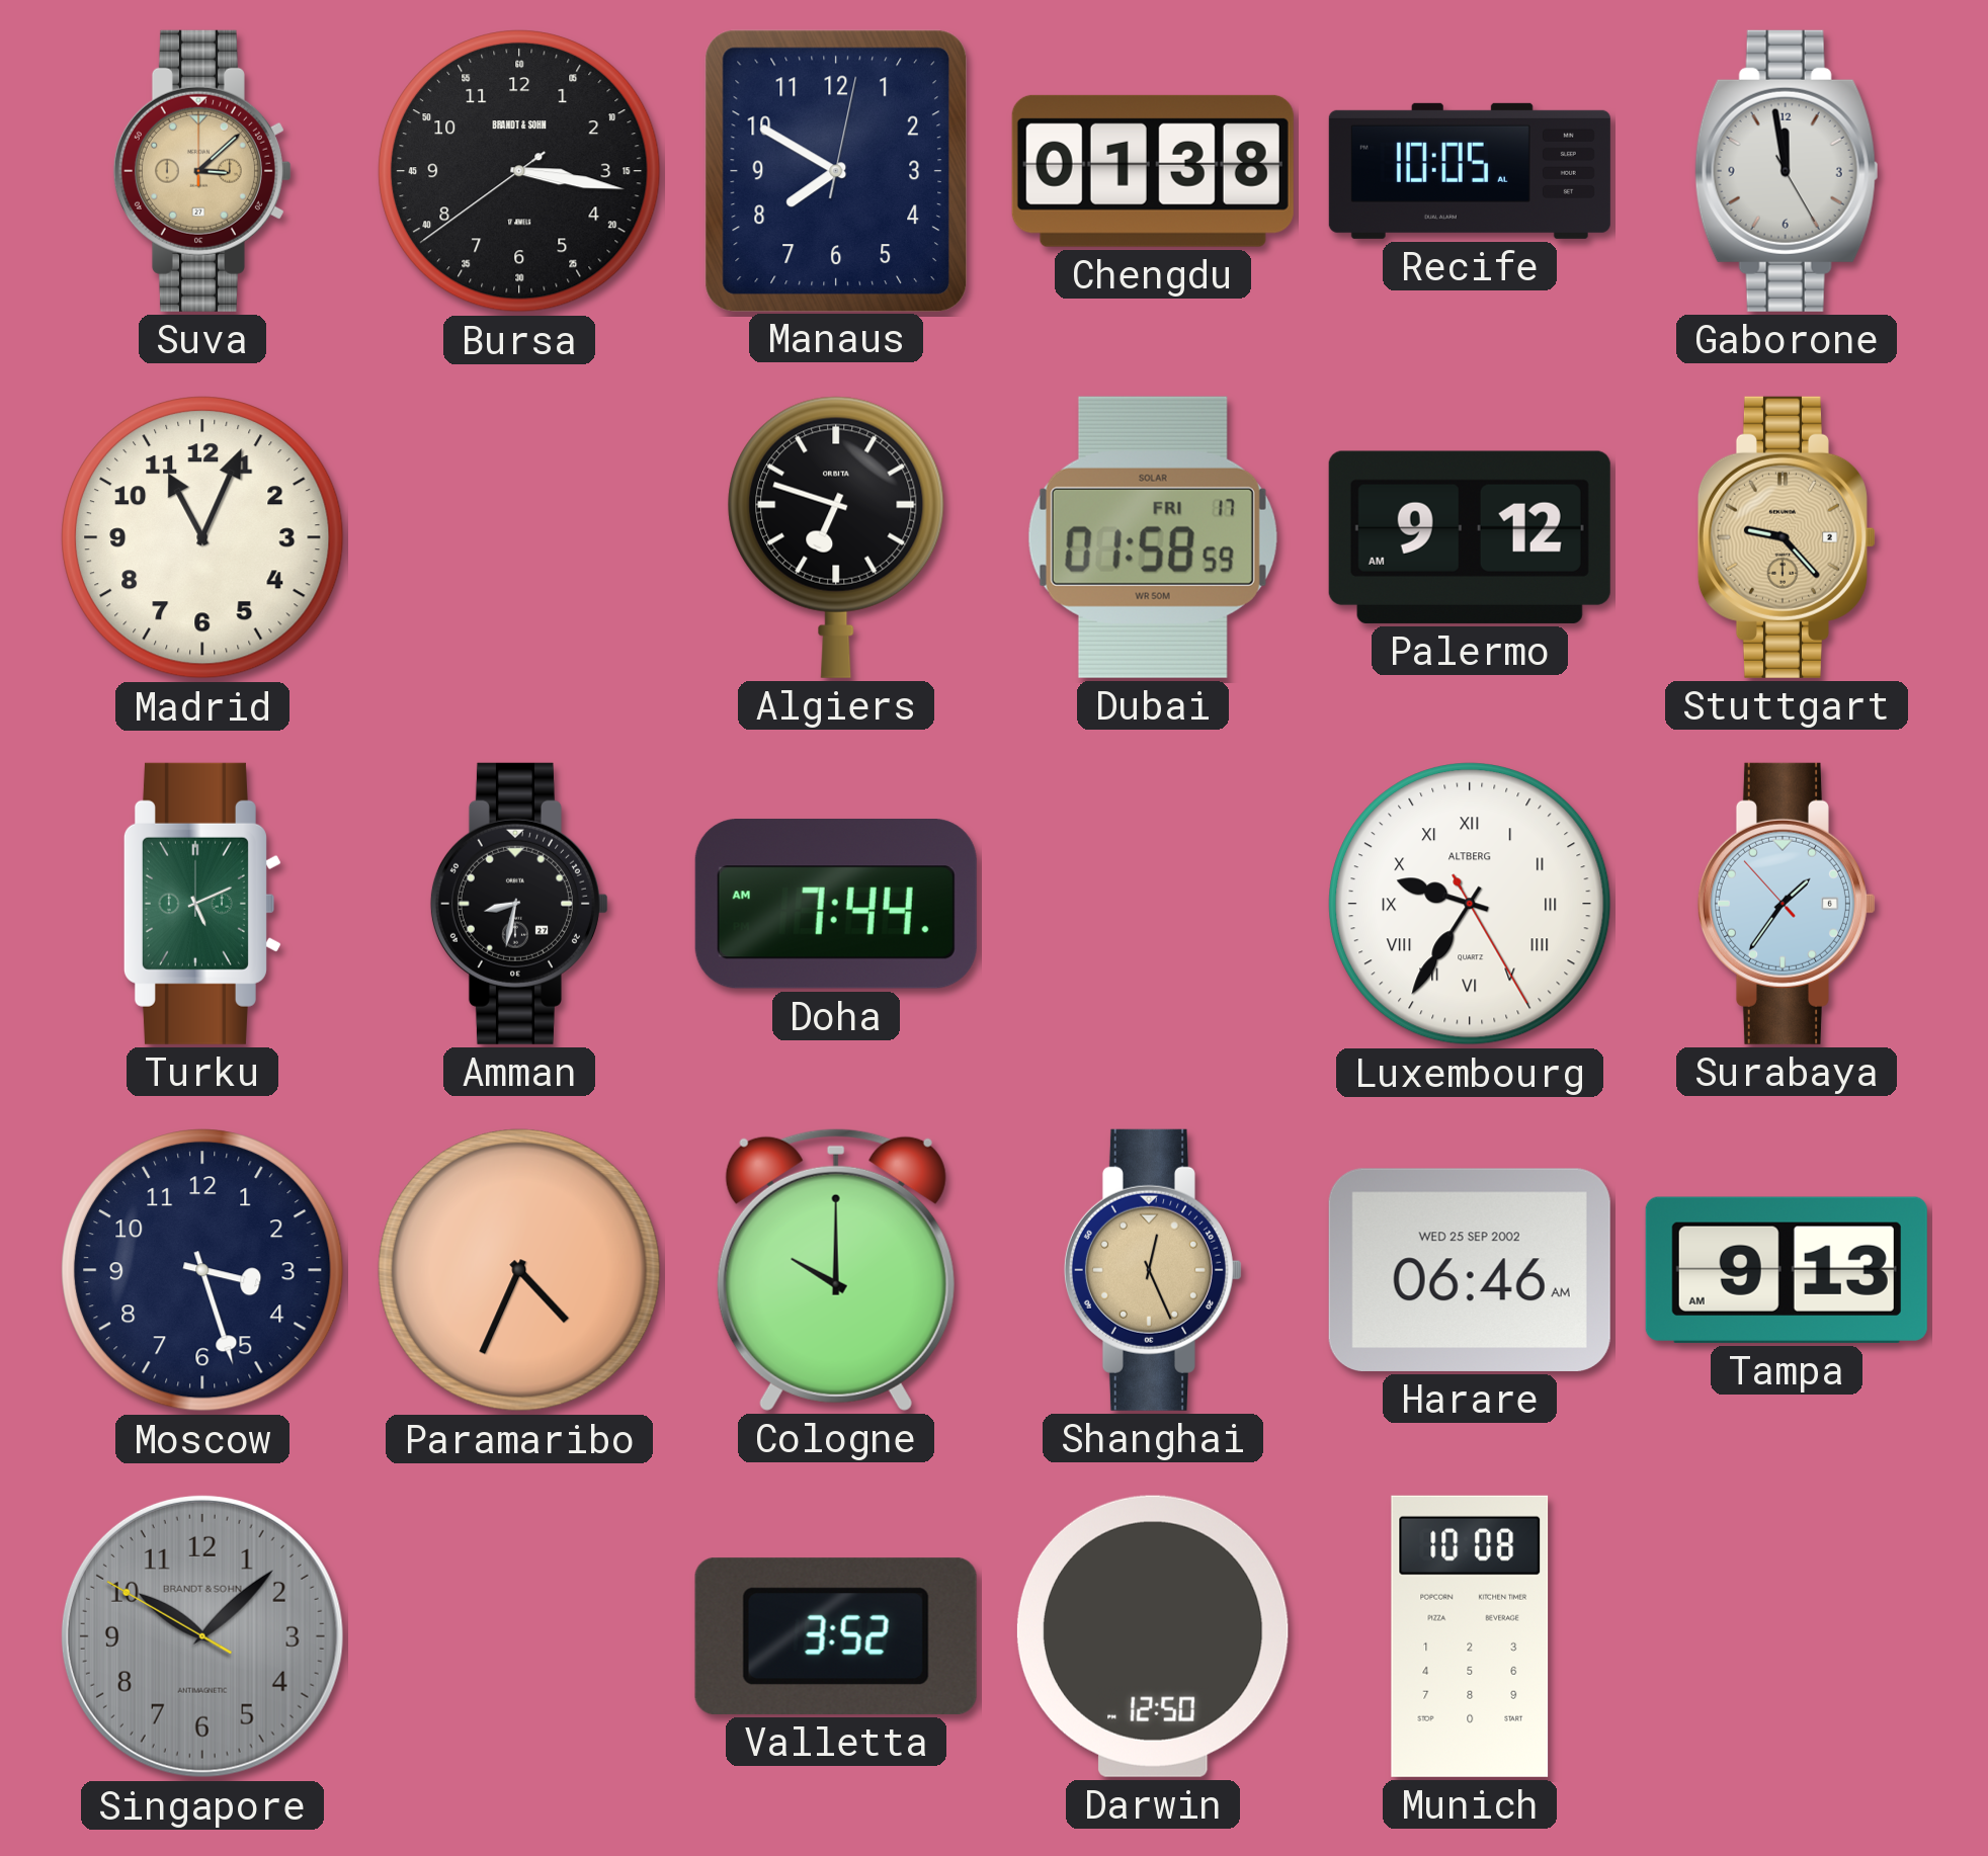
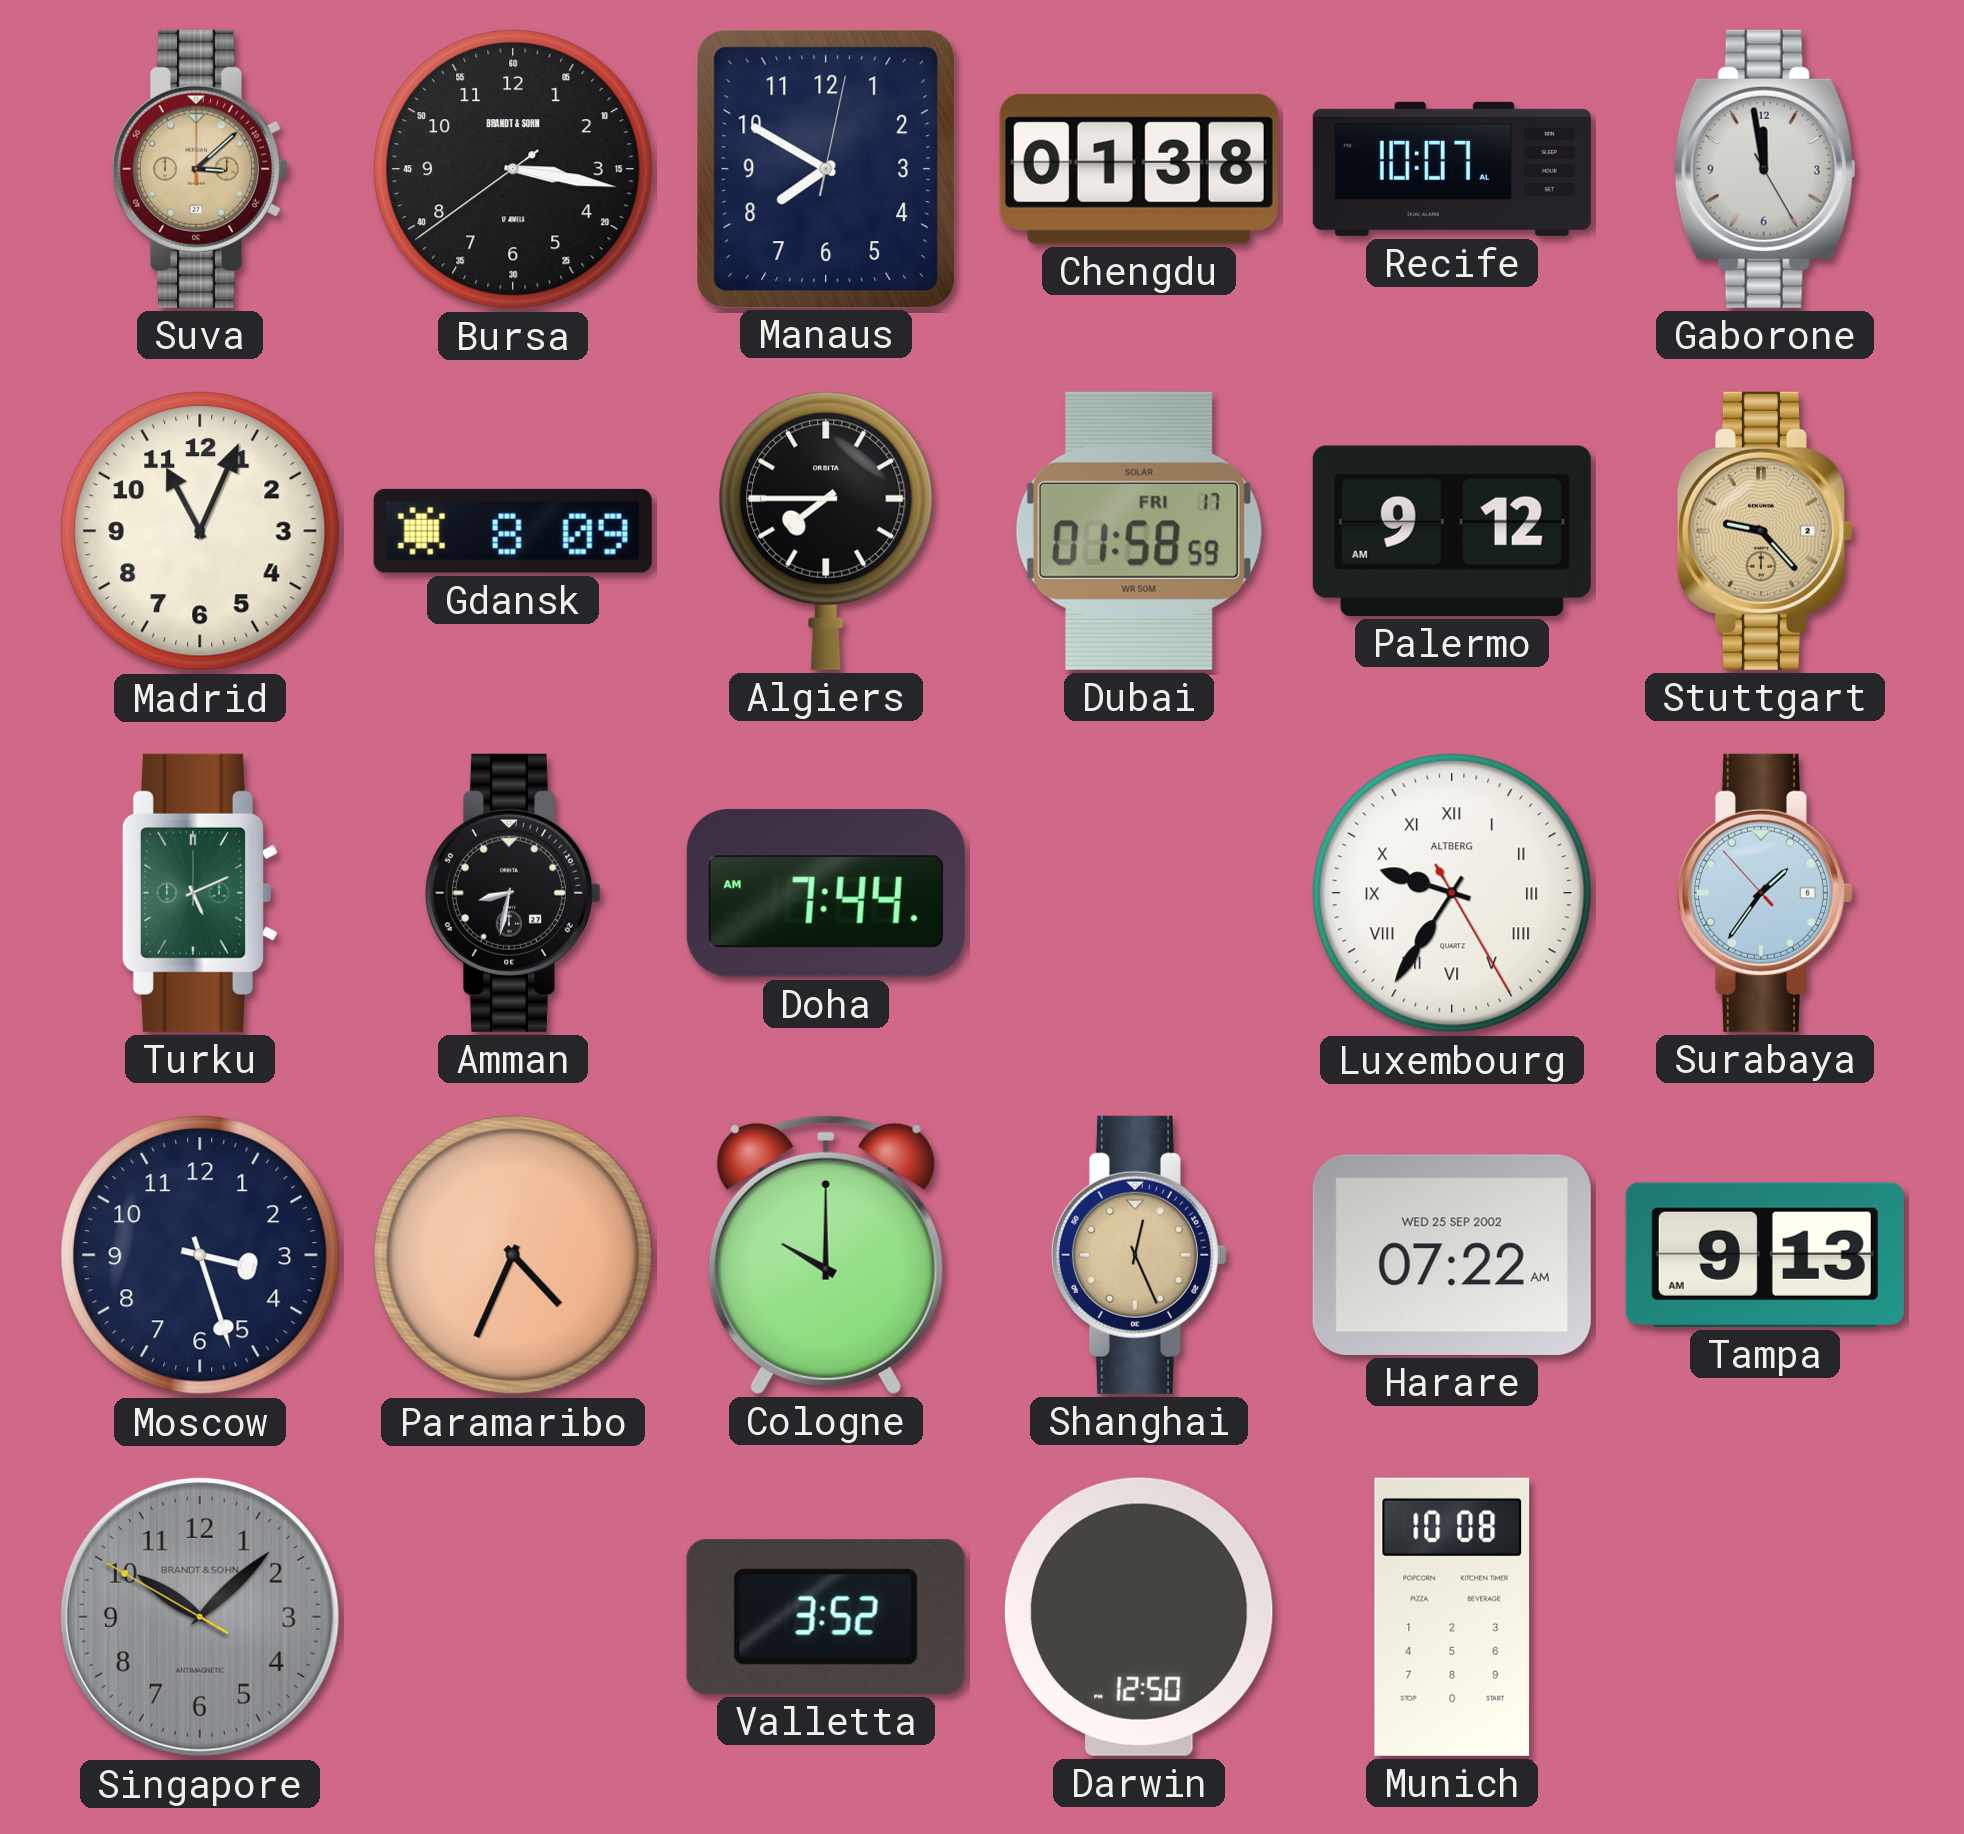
Recife: 10:05 -> 10:07 (1452, 169)
Gdansk: none -> 8:09 (513, 531)
Algiers: 6:48 -> 7:45 (826, 531)
Harare: 06:46 -> 07:22 (1452, 1255)
